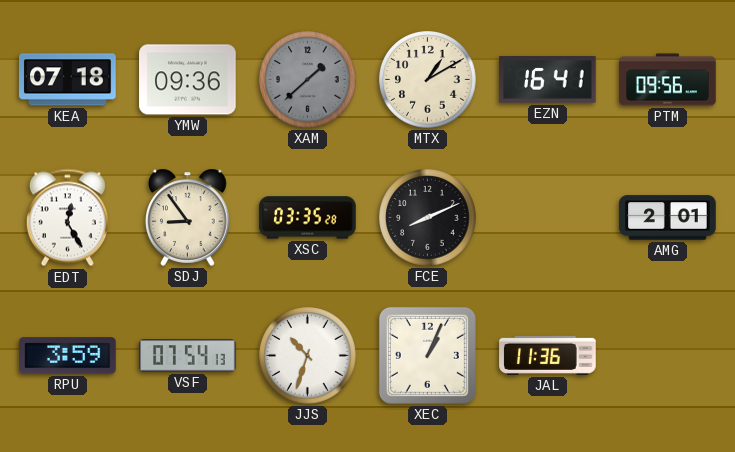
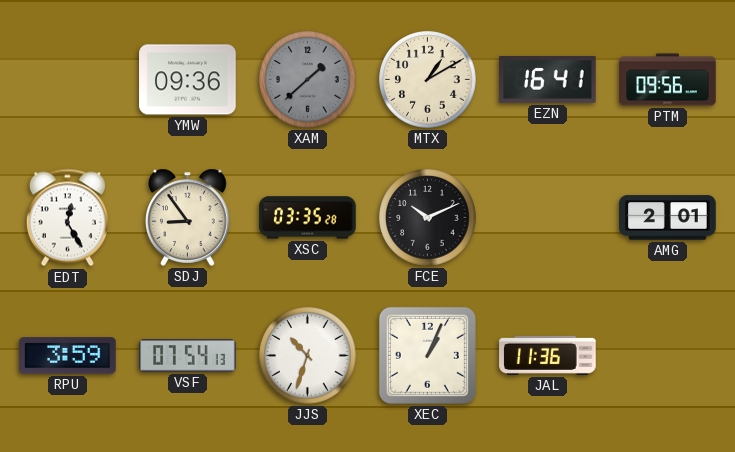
KEA: 07:18 -> none (68, 80)
FCE: 8:11 -> 10:11 (428, 218)
